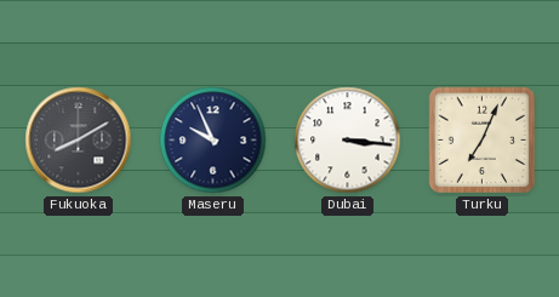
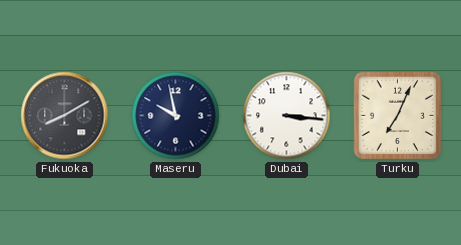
Maseru: 9:56 -> 9:58 (176, 116)
